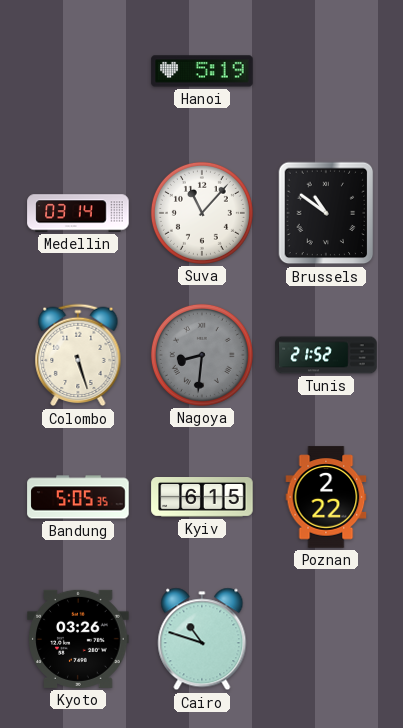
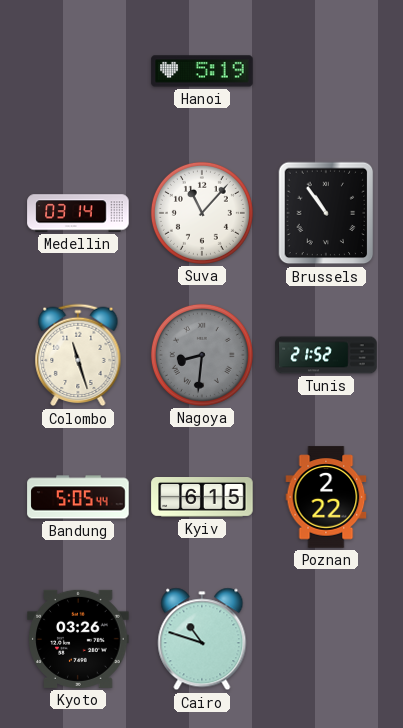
Brussels: 10:51 -> 10:54 (326, 213)
Colombo: 5:27 -> 11:27 (78, 355)
Bandung: 5:05:35 -> 5:05:44 (78, 497)
